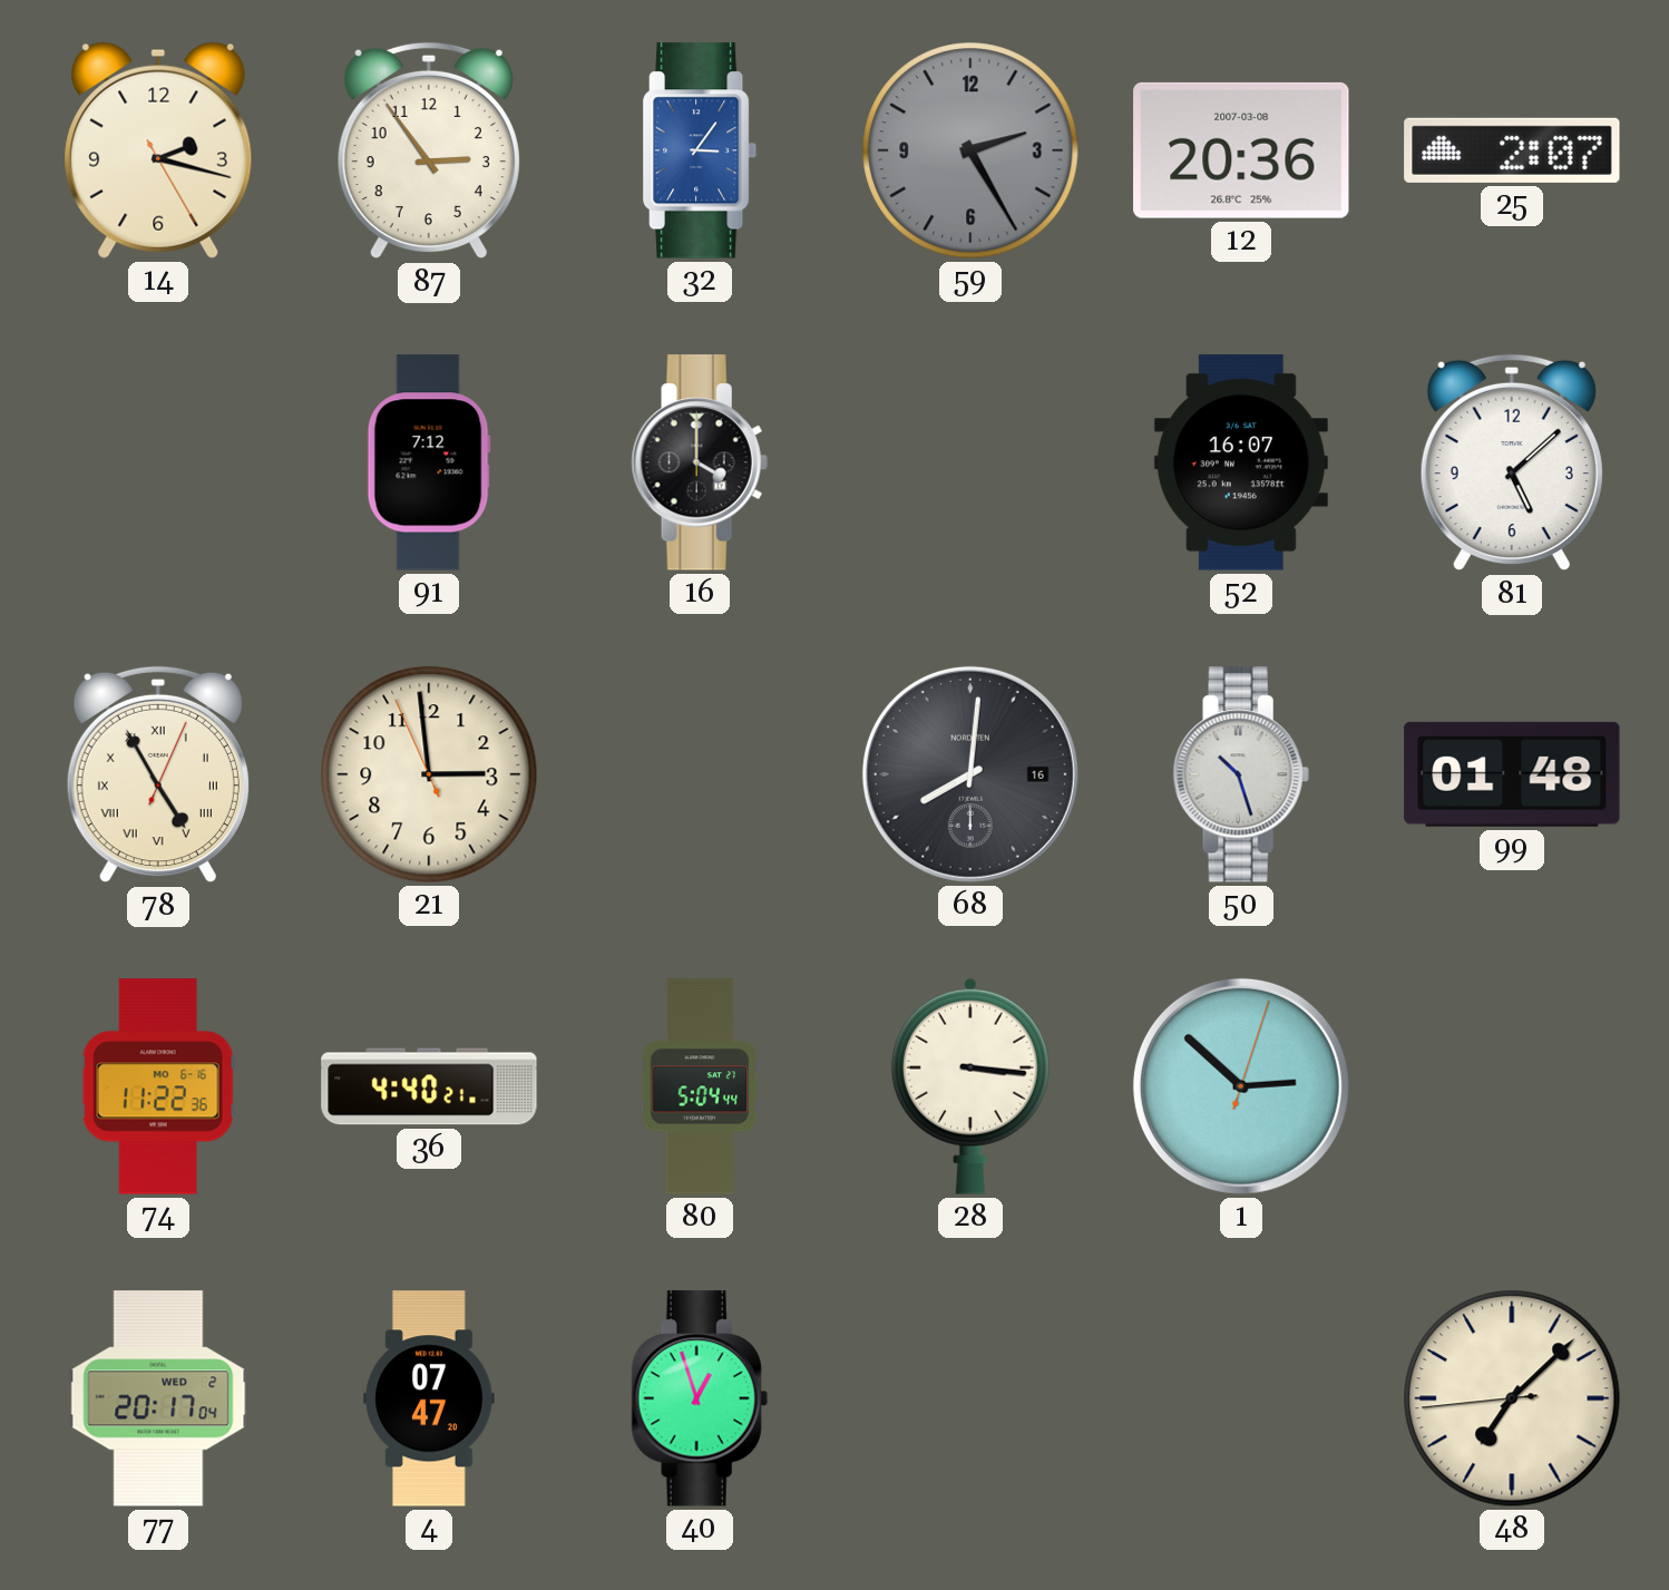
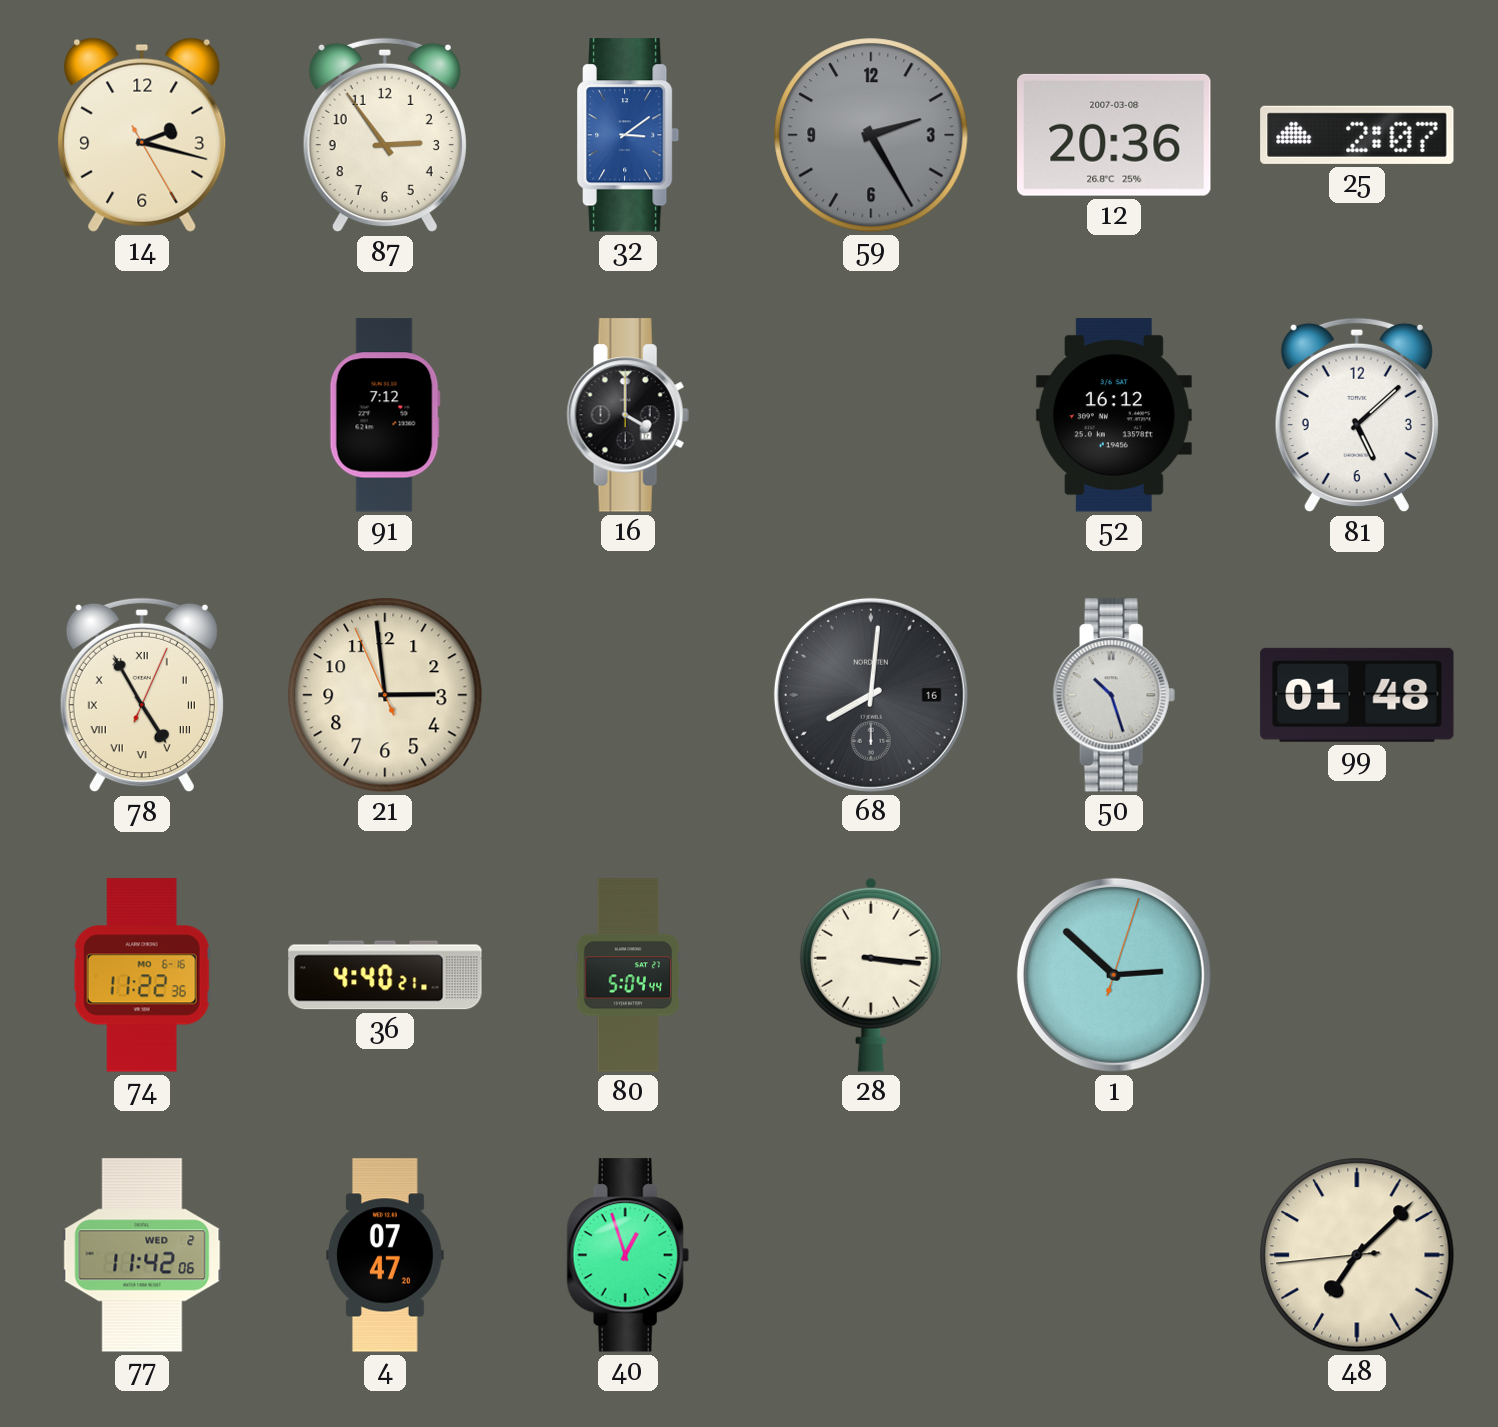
32: 3:06 -> 3:09 (629, 135)
52: 16:07 -> 16:12 (1114, 415)
77: 20:17 -> 11:42 (142, 1255)
